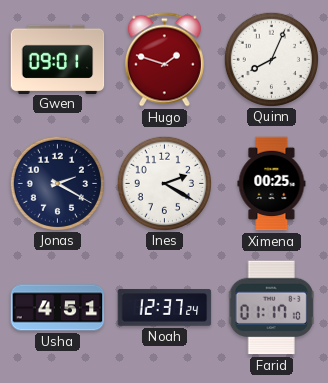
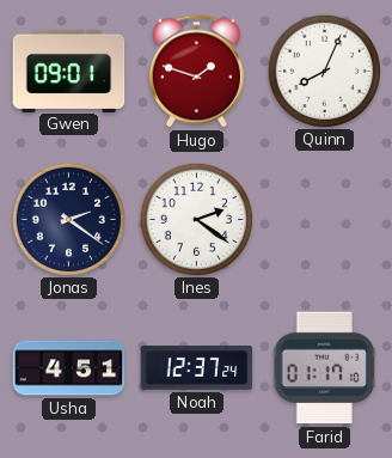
Jonas: 2:20 -> 2:21 (68, 219)
Ines: 2:20 -> 2:21 (196, 219)
Ximena: 00:25 -> none (272, 184)
